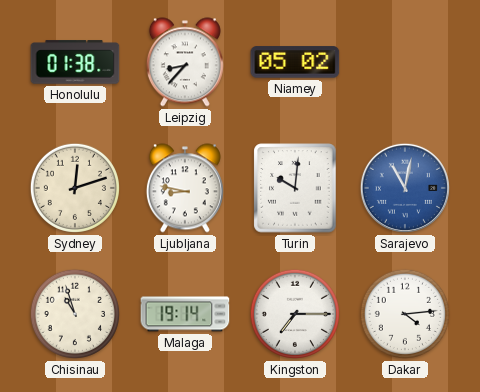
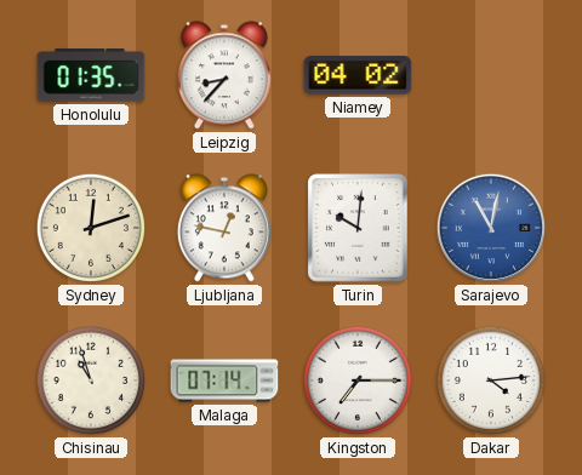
Honolulu: 01:38 -> 01:35 (91, 75)
Niamey: 05:02 -> 04:02 (358, 75)
Ljubljana: 8:47 -> 12:47 (224, 228)
Malaga: 19:14 -> 07:14 (224, 380)
